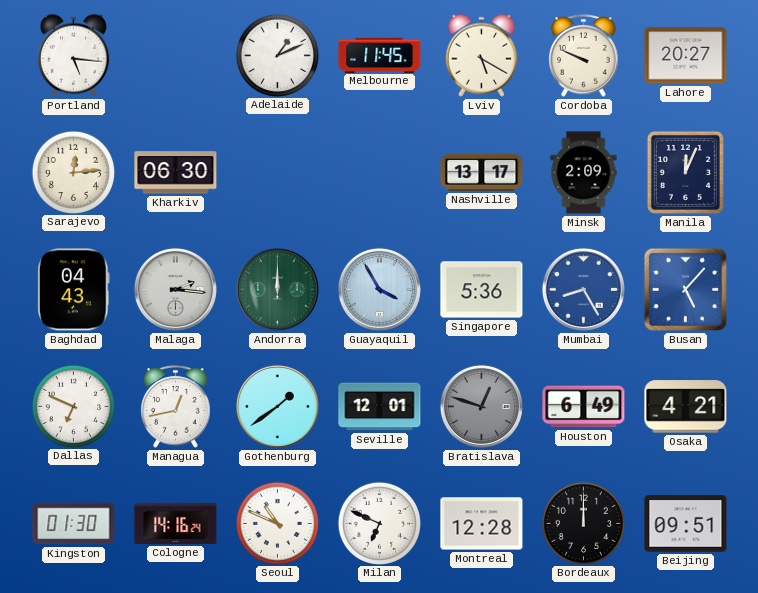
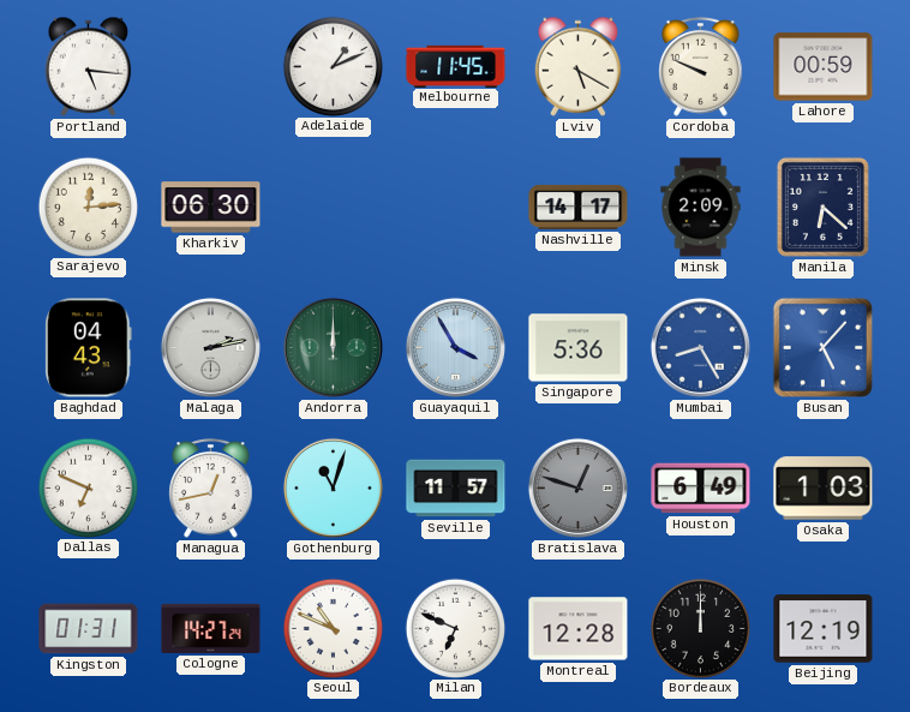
Lahore: 20:27 -> 00:59 (824, 67)
Nashville: 13:17 -> 14:17 (579, 207)
Manila: 12:04 -> 6:22 (822, 207)
Malaga: 2:16 -> 2:13 (210, 347)
Gothenburg: 1:39 -> 11:03 (333, 487)
Seville: 12:01 -> 11:57 (456, 489)
Osaka: 4:21 -> 1:03 (824, 489)
Kingston: 01:30 -> 01:31 (89, 629)
Cologne: 14:16 -> 14:27 (211, 628)
Beijing: 09:51 -> 12:19 (824, 629)
